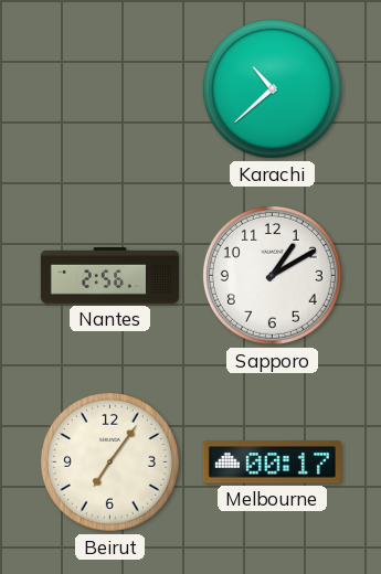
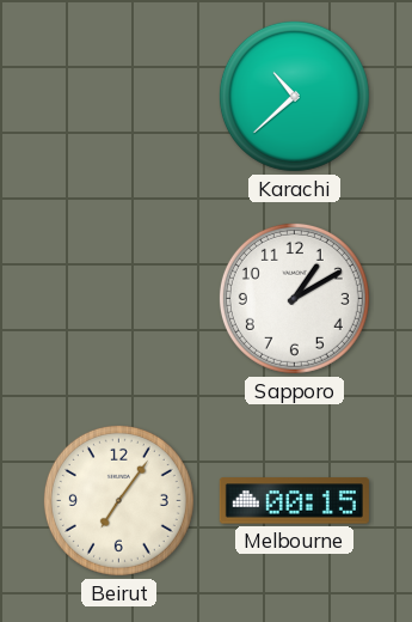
Nantes: 2:56 -> none (109, 276)
Melbourne: 00:17 -> 00:15 (294, 501)
